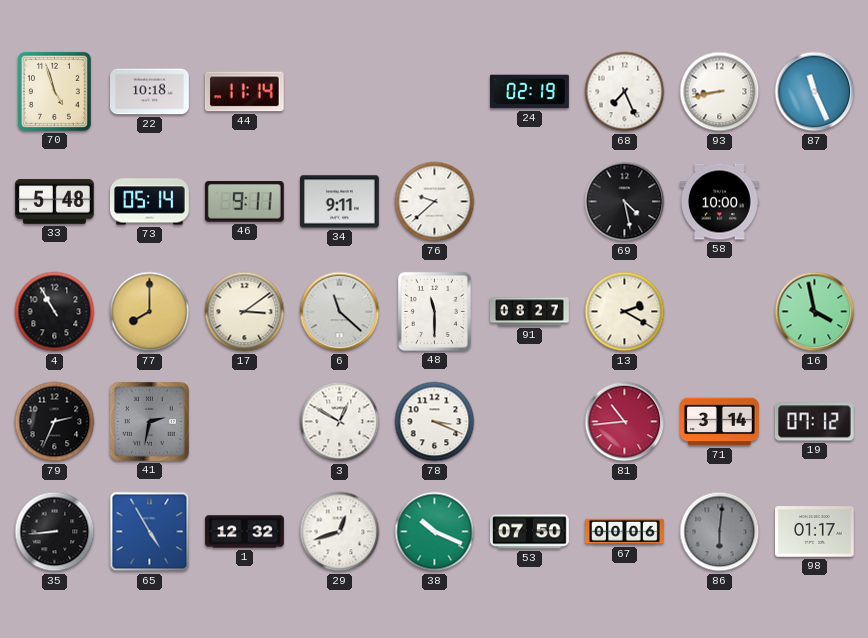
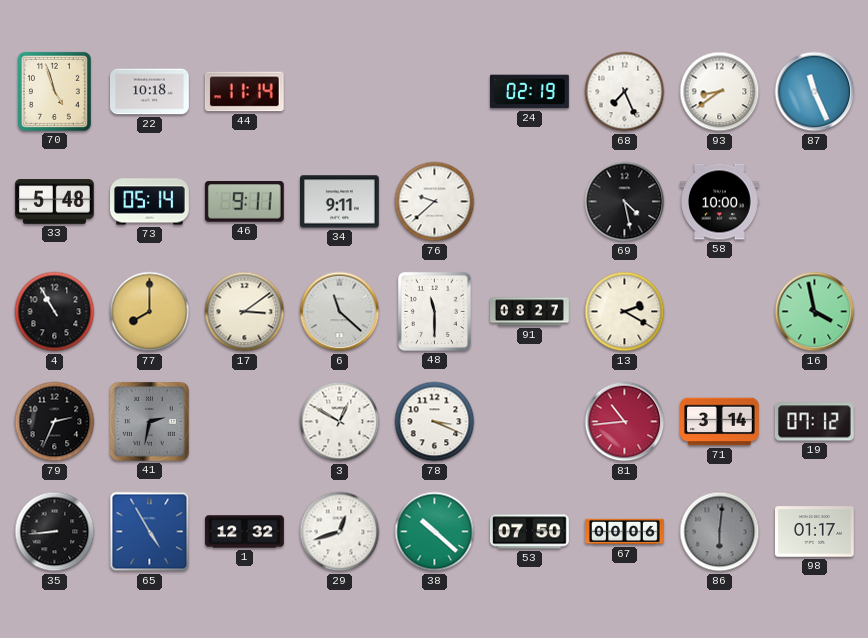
93: 8:43 -> 8:39 (720, 92)
38: 10:19 -> 10:22 (435, 532)
